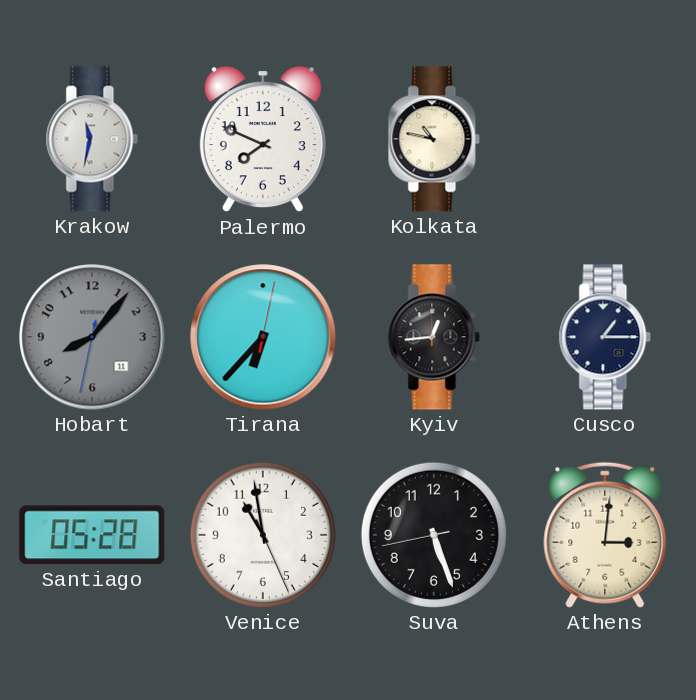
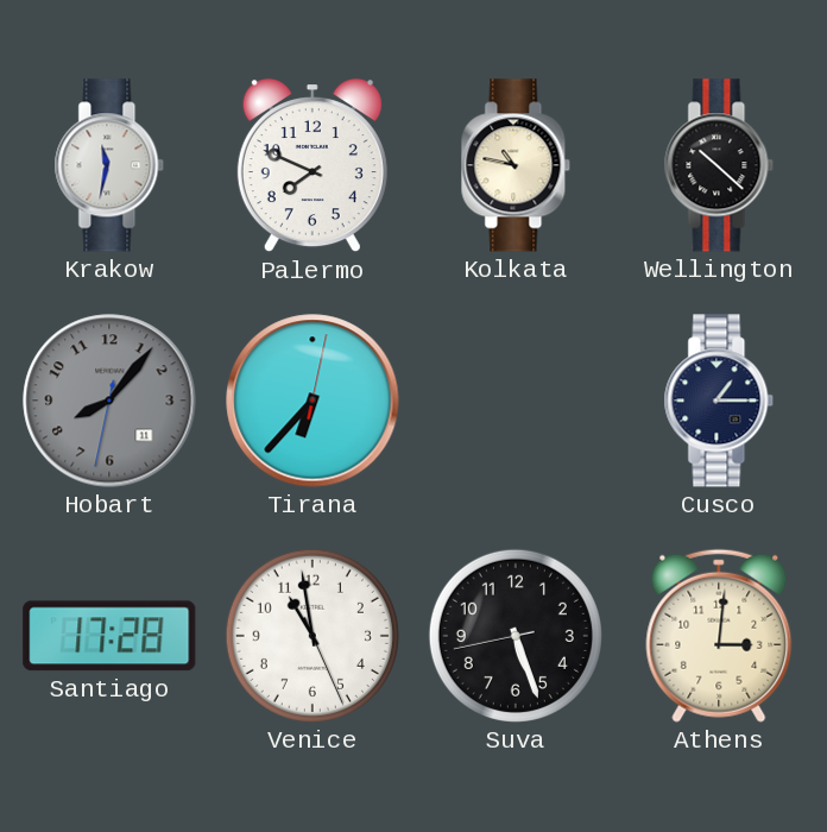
Wellington: none -> 10:22 (719, 165)
Kyiv: 12:44 -> none (434, 337)
Santiago: 05:28 -> 17:28 (109, 636)
